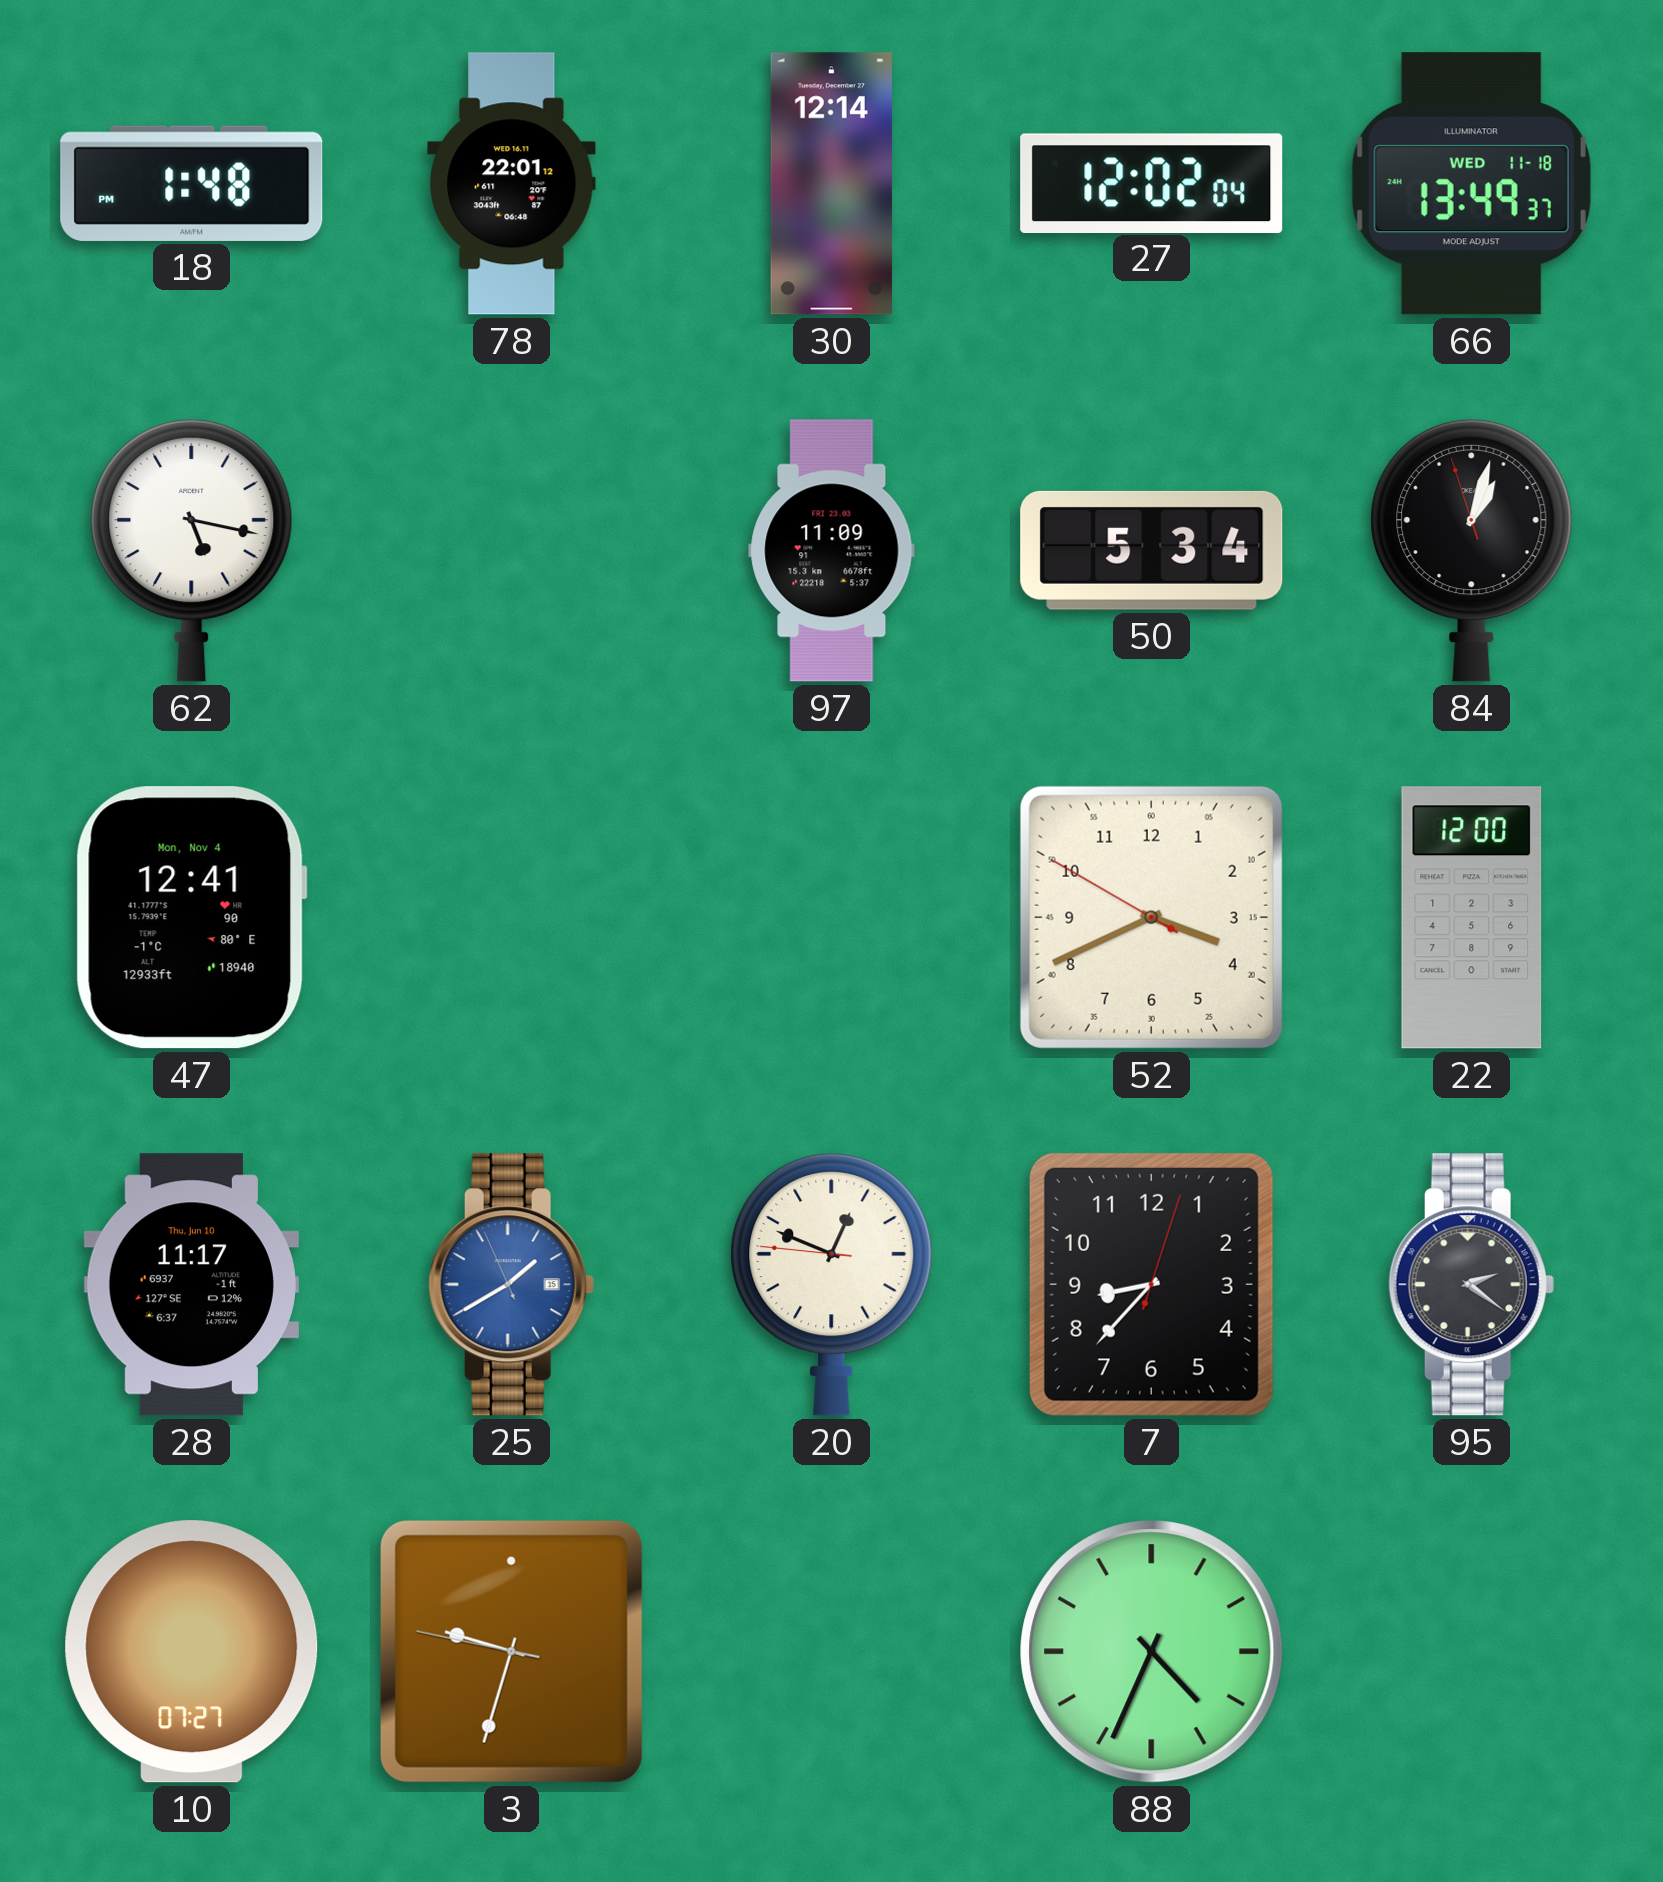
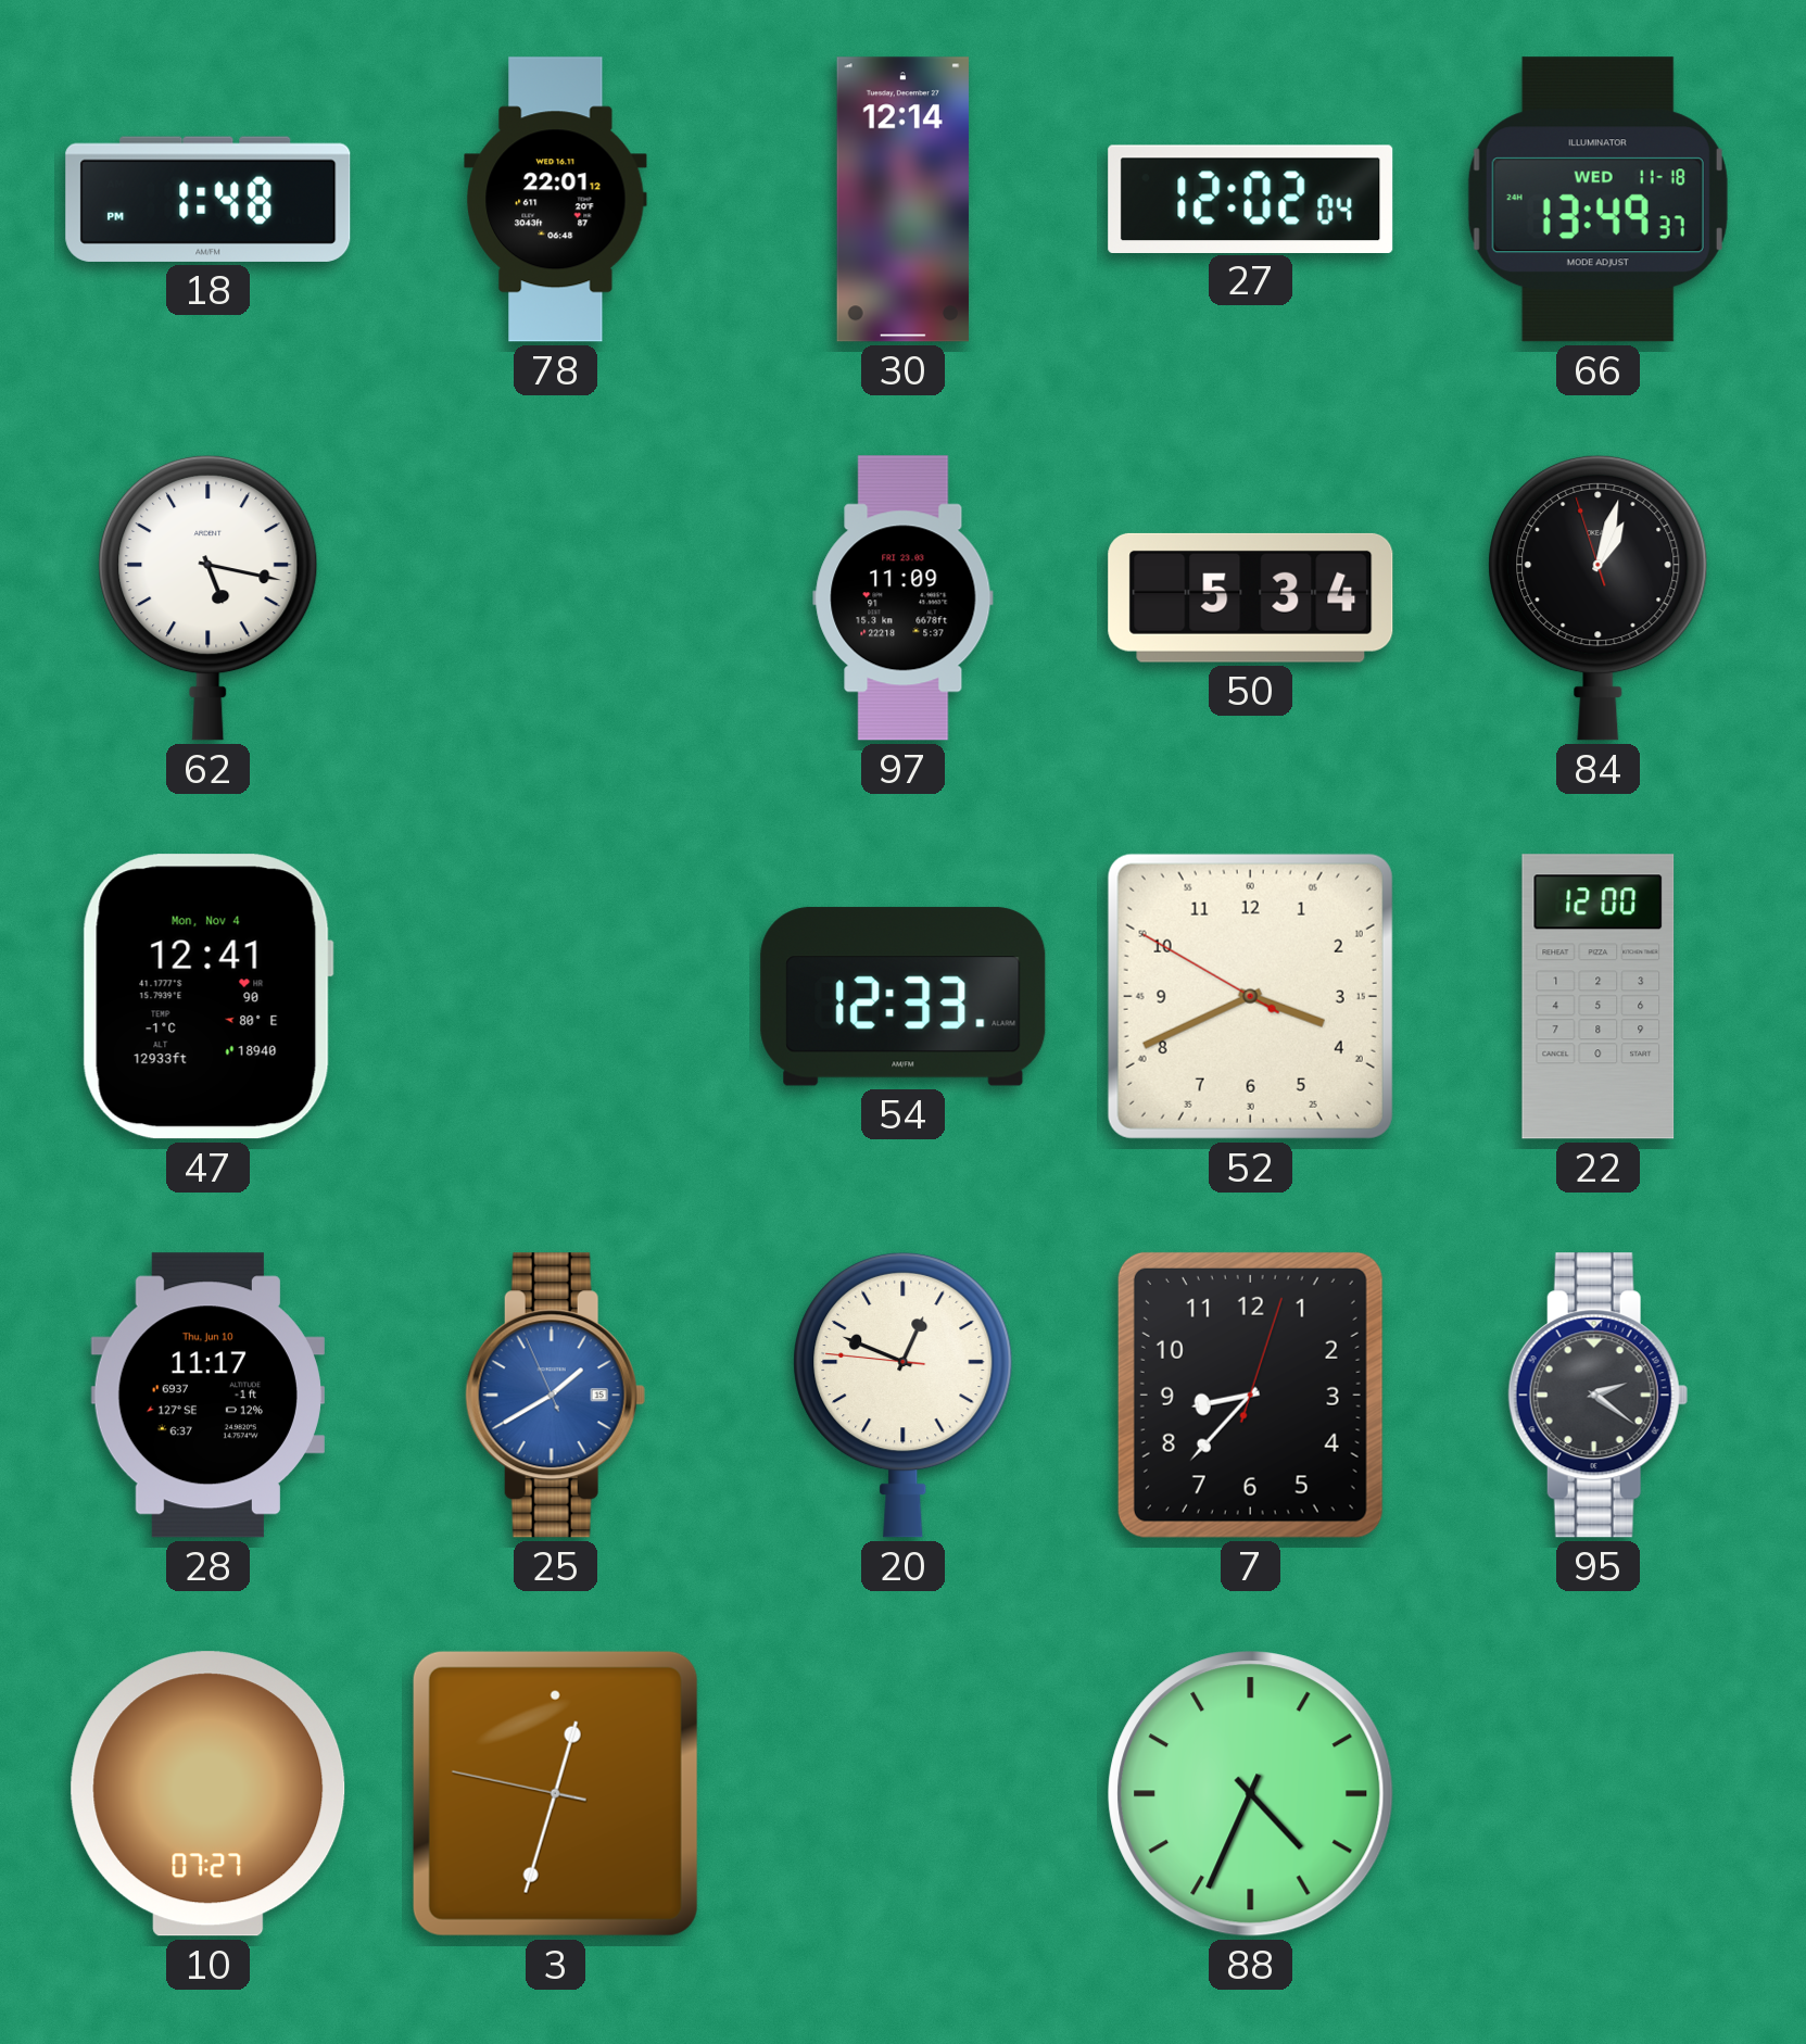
54: none -> 12:33 (904, 997)
3: 9:32 -> 12:32 (555, 1793)
